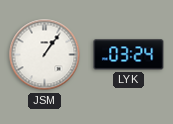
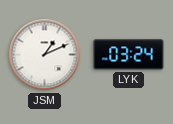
JSM: 1:06 -> 1:11 (45, 55)
